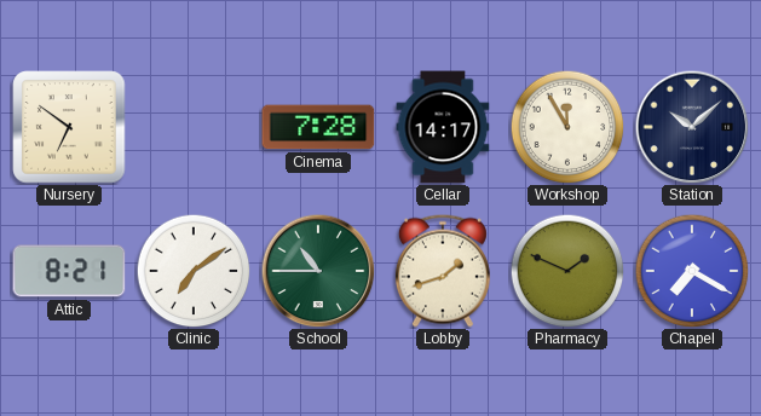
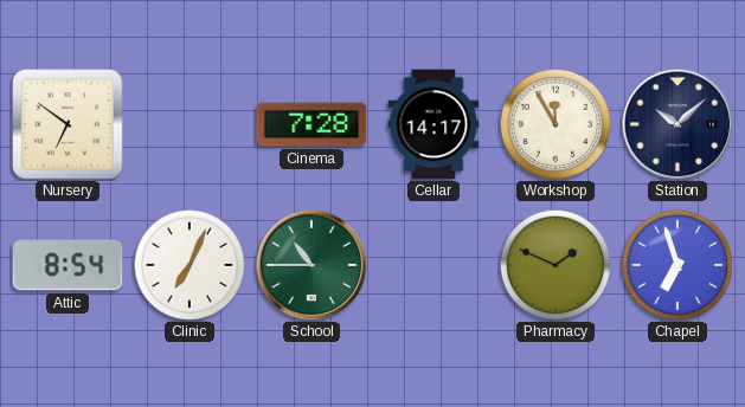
Attic: 8:21 -> 8:54 (68, 265)
Clinic: 7:09 -> 7:04 (190, 265)
Lobby: 1:42 -> none (443, 271)
Chapel: 7:20 -> 6:57 (677, 265)
